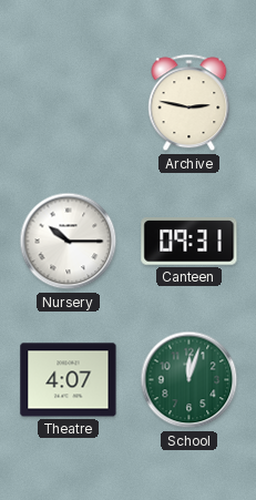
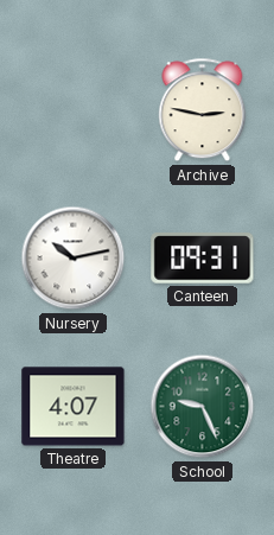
Nursery: 10:15 -> 10:13 (74, 259)
School: 12:03 -> 9:26 (203, 407)
